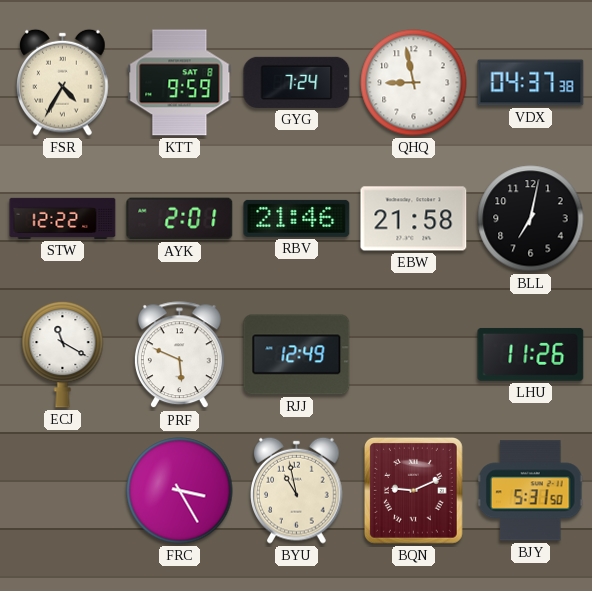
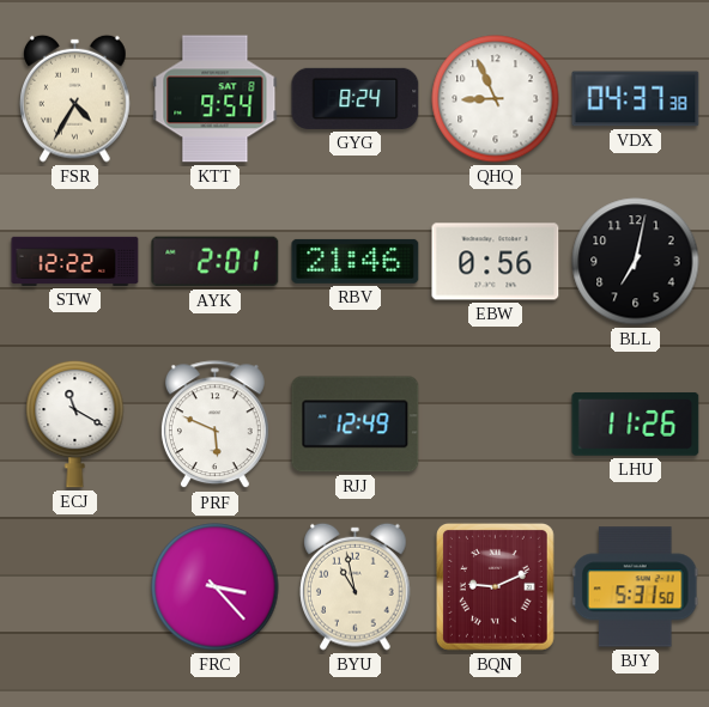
KTT: 9:59 -> 9:54 (216, 99)
GYG: 7:24 -> 8:24 (356, 98)
QHQ: 8:58 -> 8:56 (496, 99)
EBW: 21:58 -> 0:56 (496, 262)
FRC: 3:25 -> 3:23 (216, 587)
